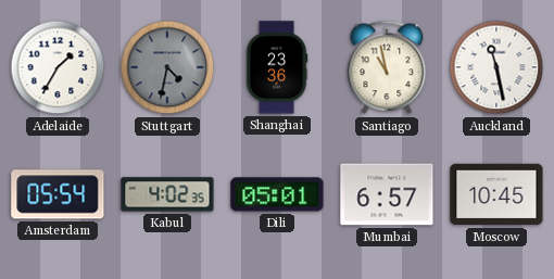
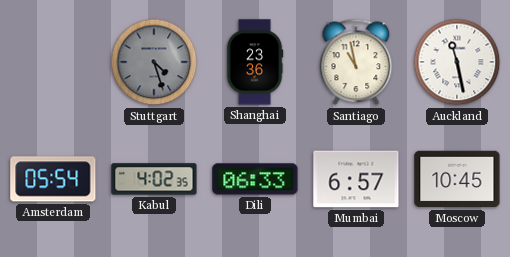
Adelaide: 1:35 -> none (58, 67)
Stuttgart: 4:32 -> 4:27 (154, 62)
Dili: 05:01 -> 06:33 (255, 179)
